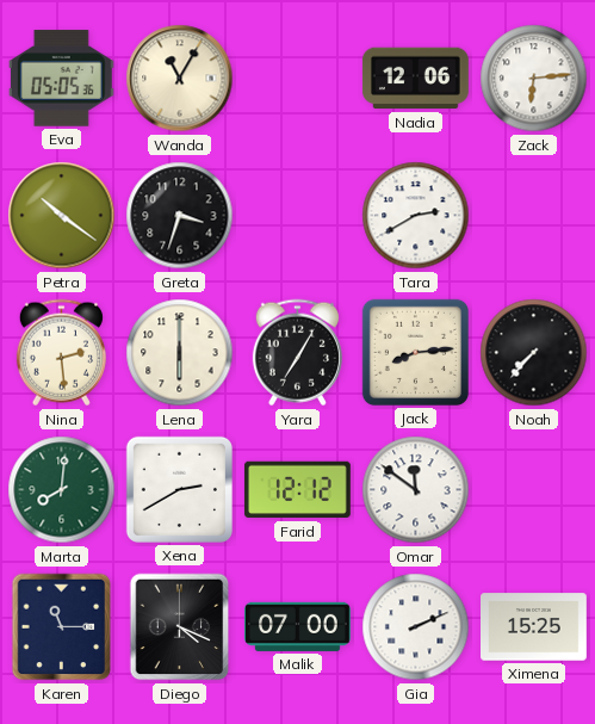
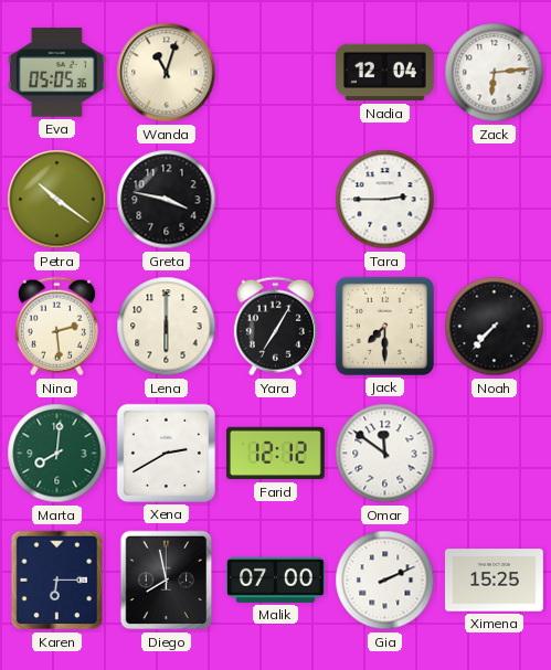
Wanda: 11:05 -> 11:03 (167, 73)
Nadia: 12:06 -> 12:04 (384, 73)
Greta: 3:33 -> 3:47 (167, 200)
Tara: 2:40 -> 2:45 (385, 200)
Jack: 8:14 -> 7:30 (384, 326)
Karen: 11:15 -> 6:15 (57, 581)
Diego: 4:19 -> 7:58 (167, 581)
